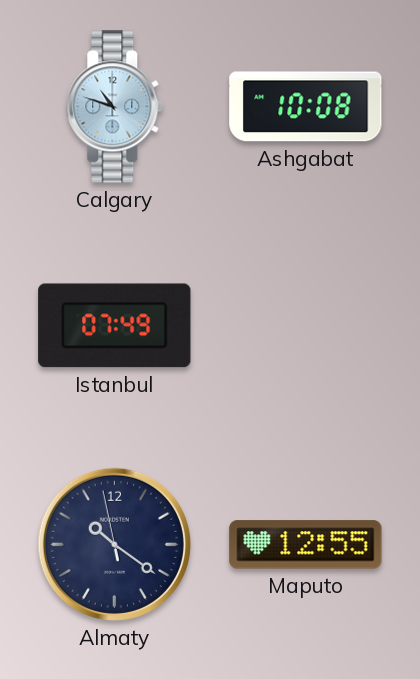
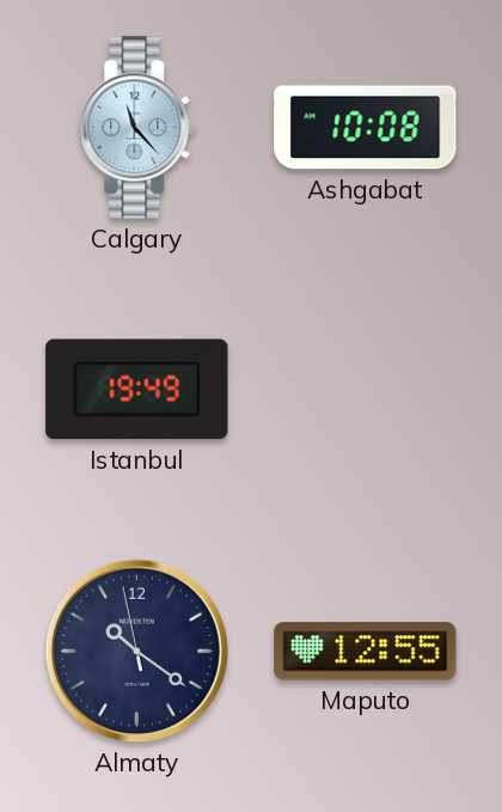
Calgary: 10:48 -> 11:23 (137, 128)
Istanbul: 07:49 -> 19:49 (137, 390)
